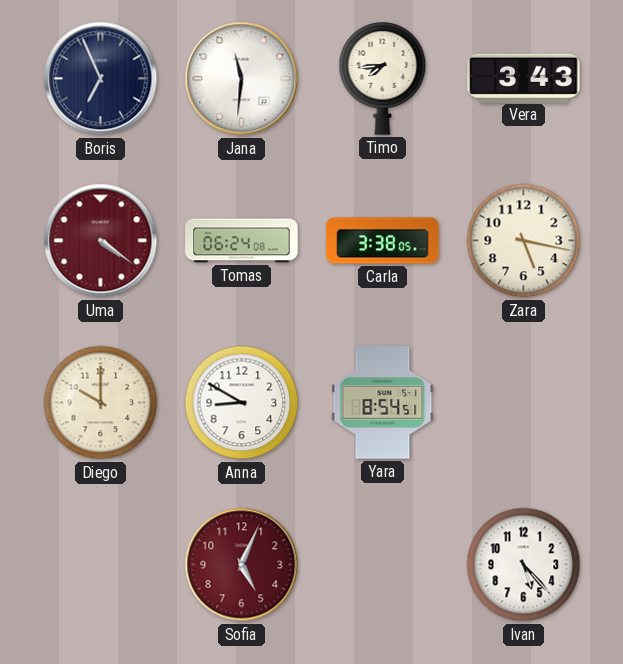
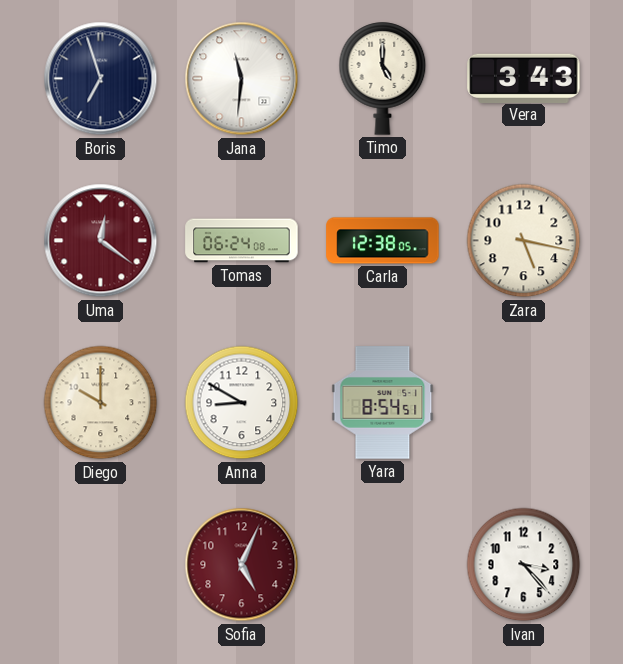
Boris: 6:56 -> 6:57 (101, 79)
Timo: 7:44 -> 5:00 (383, 79)
Uma: 4:21 -> 12:21 (101, 241)
Carla: 3:38 -> 12:38 (383, 241)
Ivan: 5:23 -> 3:23 (524, 565)
